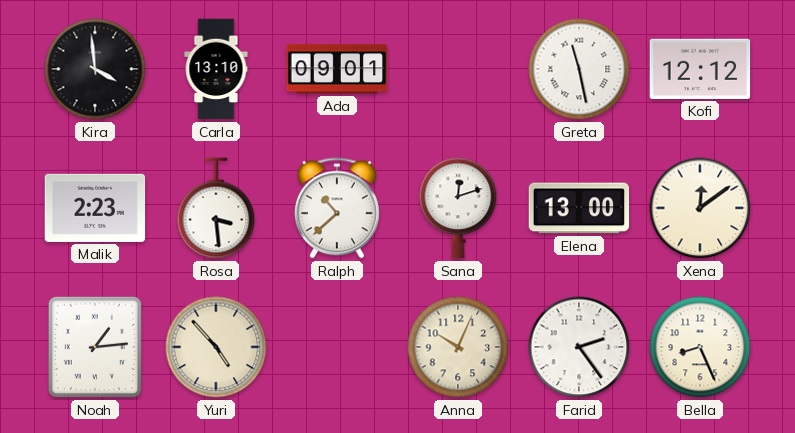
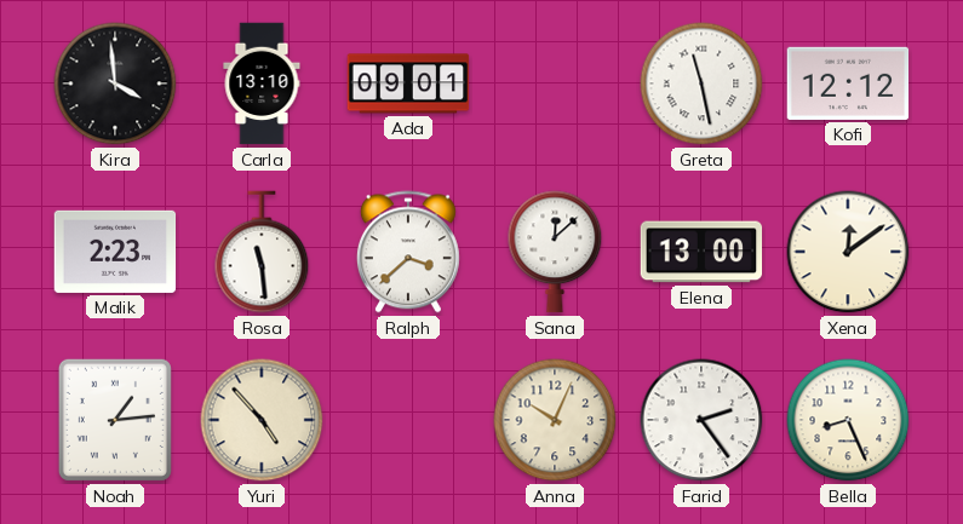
Rosa: 3:29 -> 11:29 (262, 252)
Ralph: 10:38 -> 3:38 (408, 252)
Sana: 12:12 -> 12:08 (555, 252)
